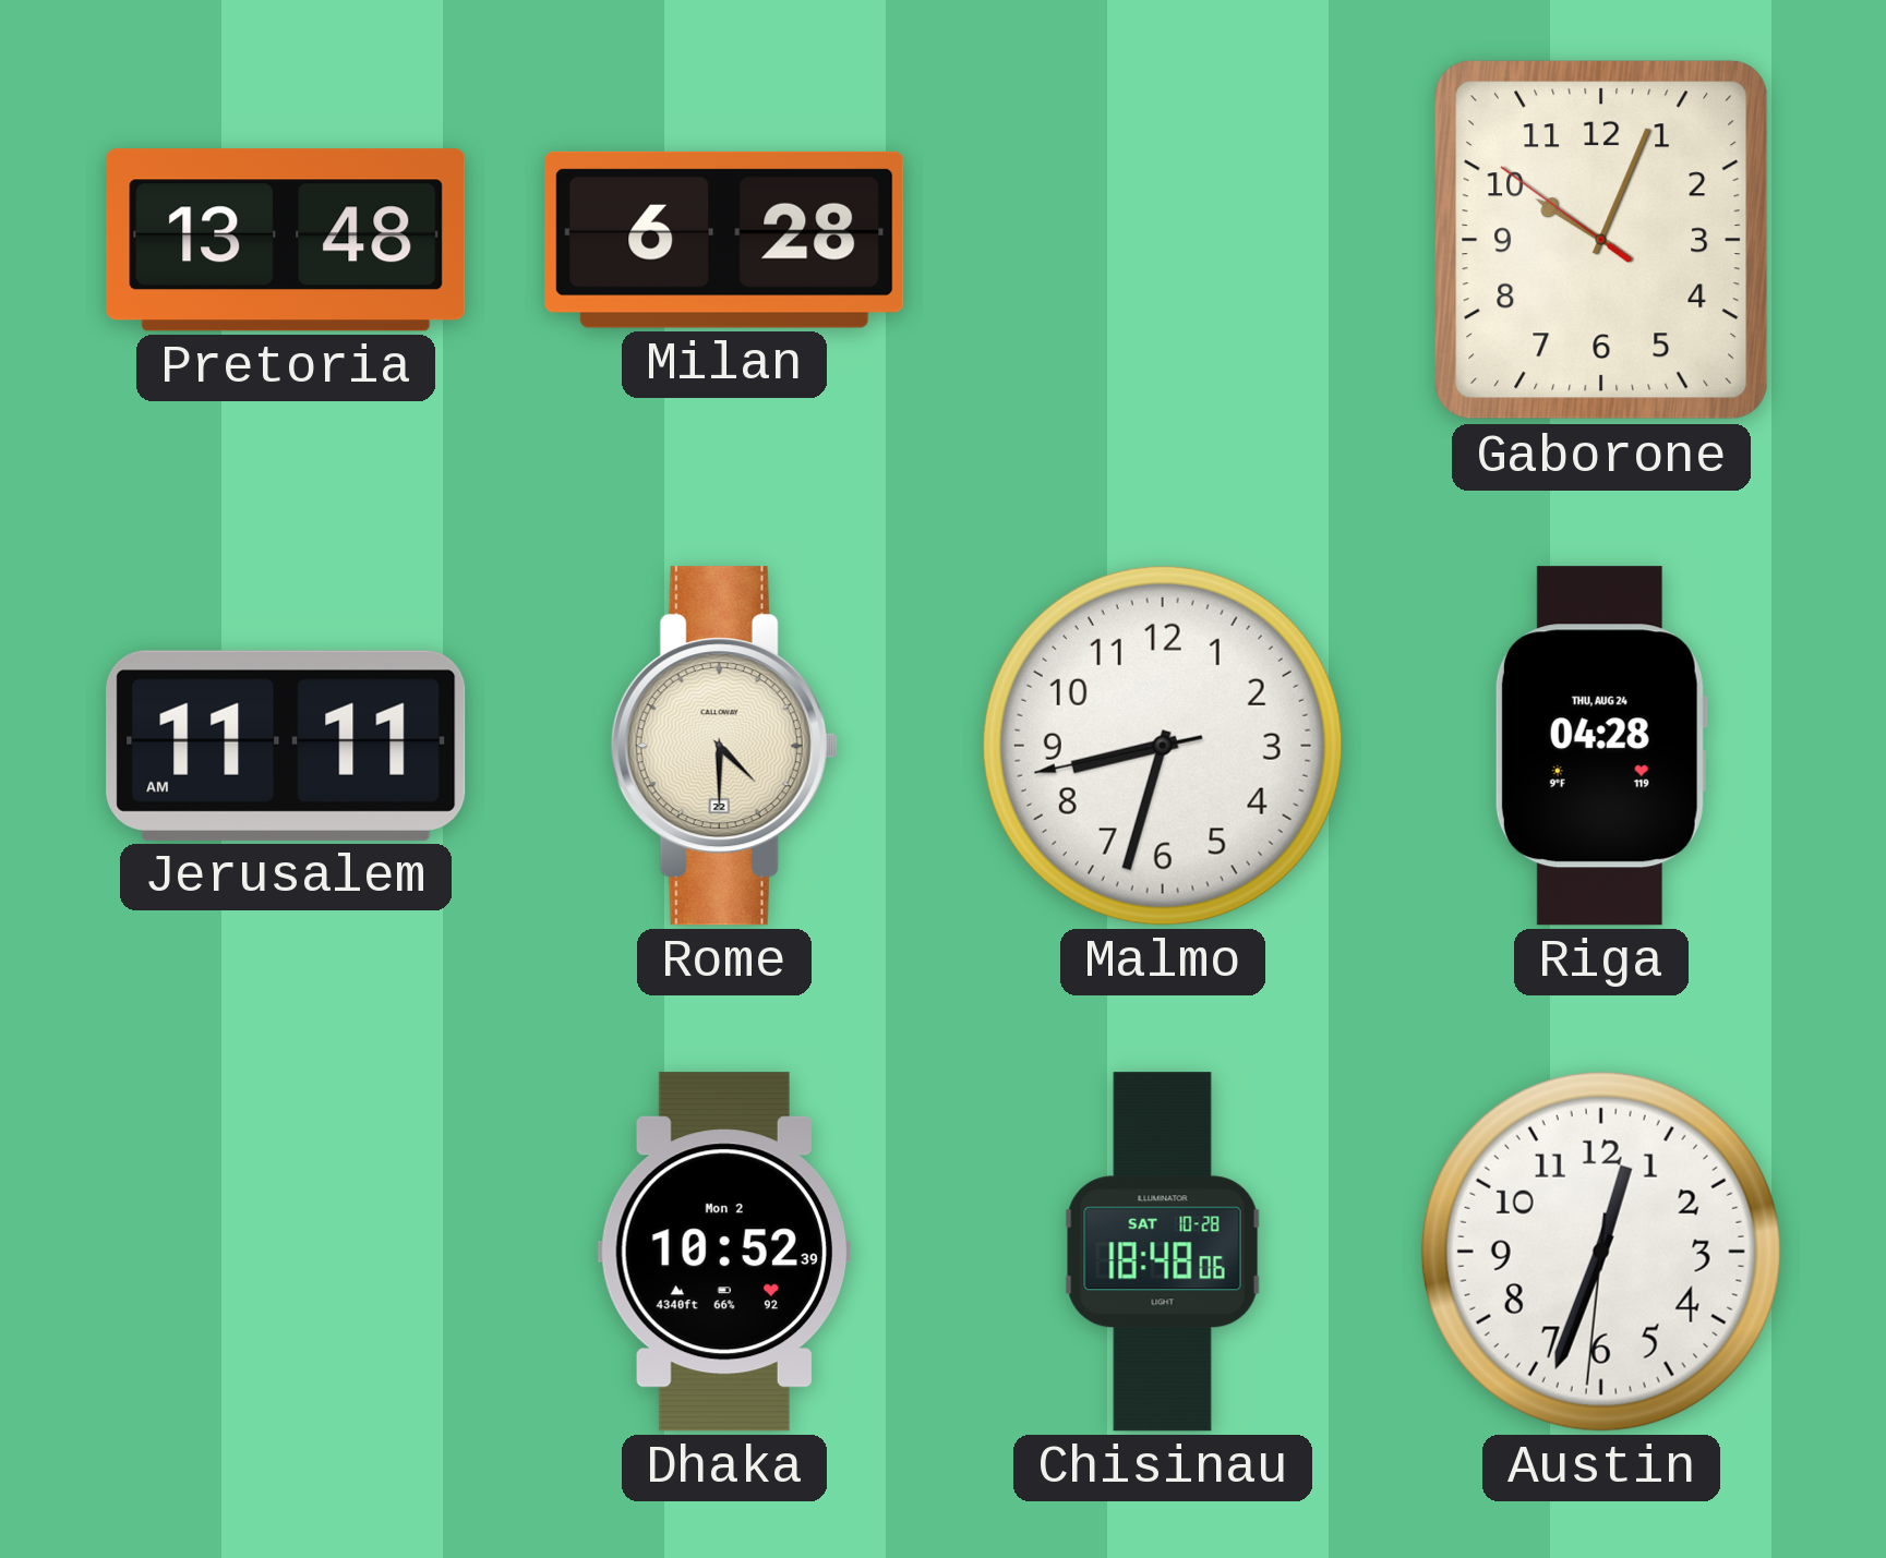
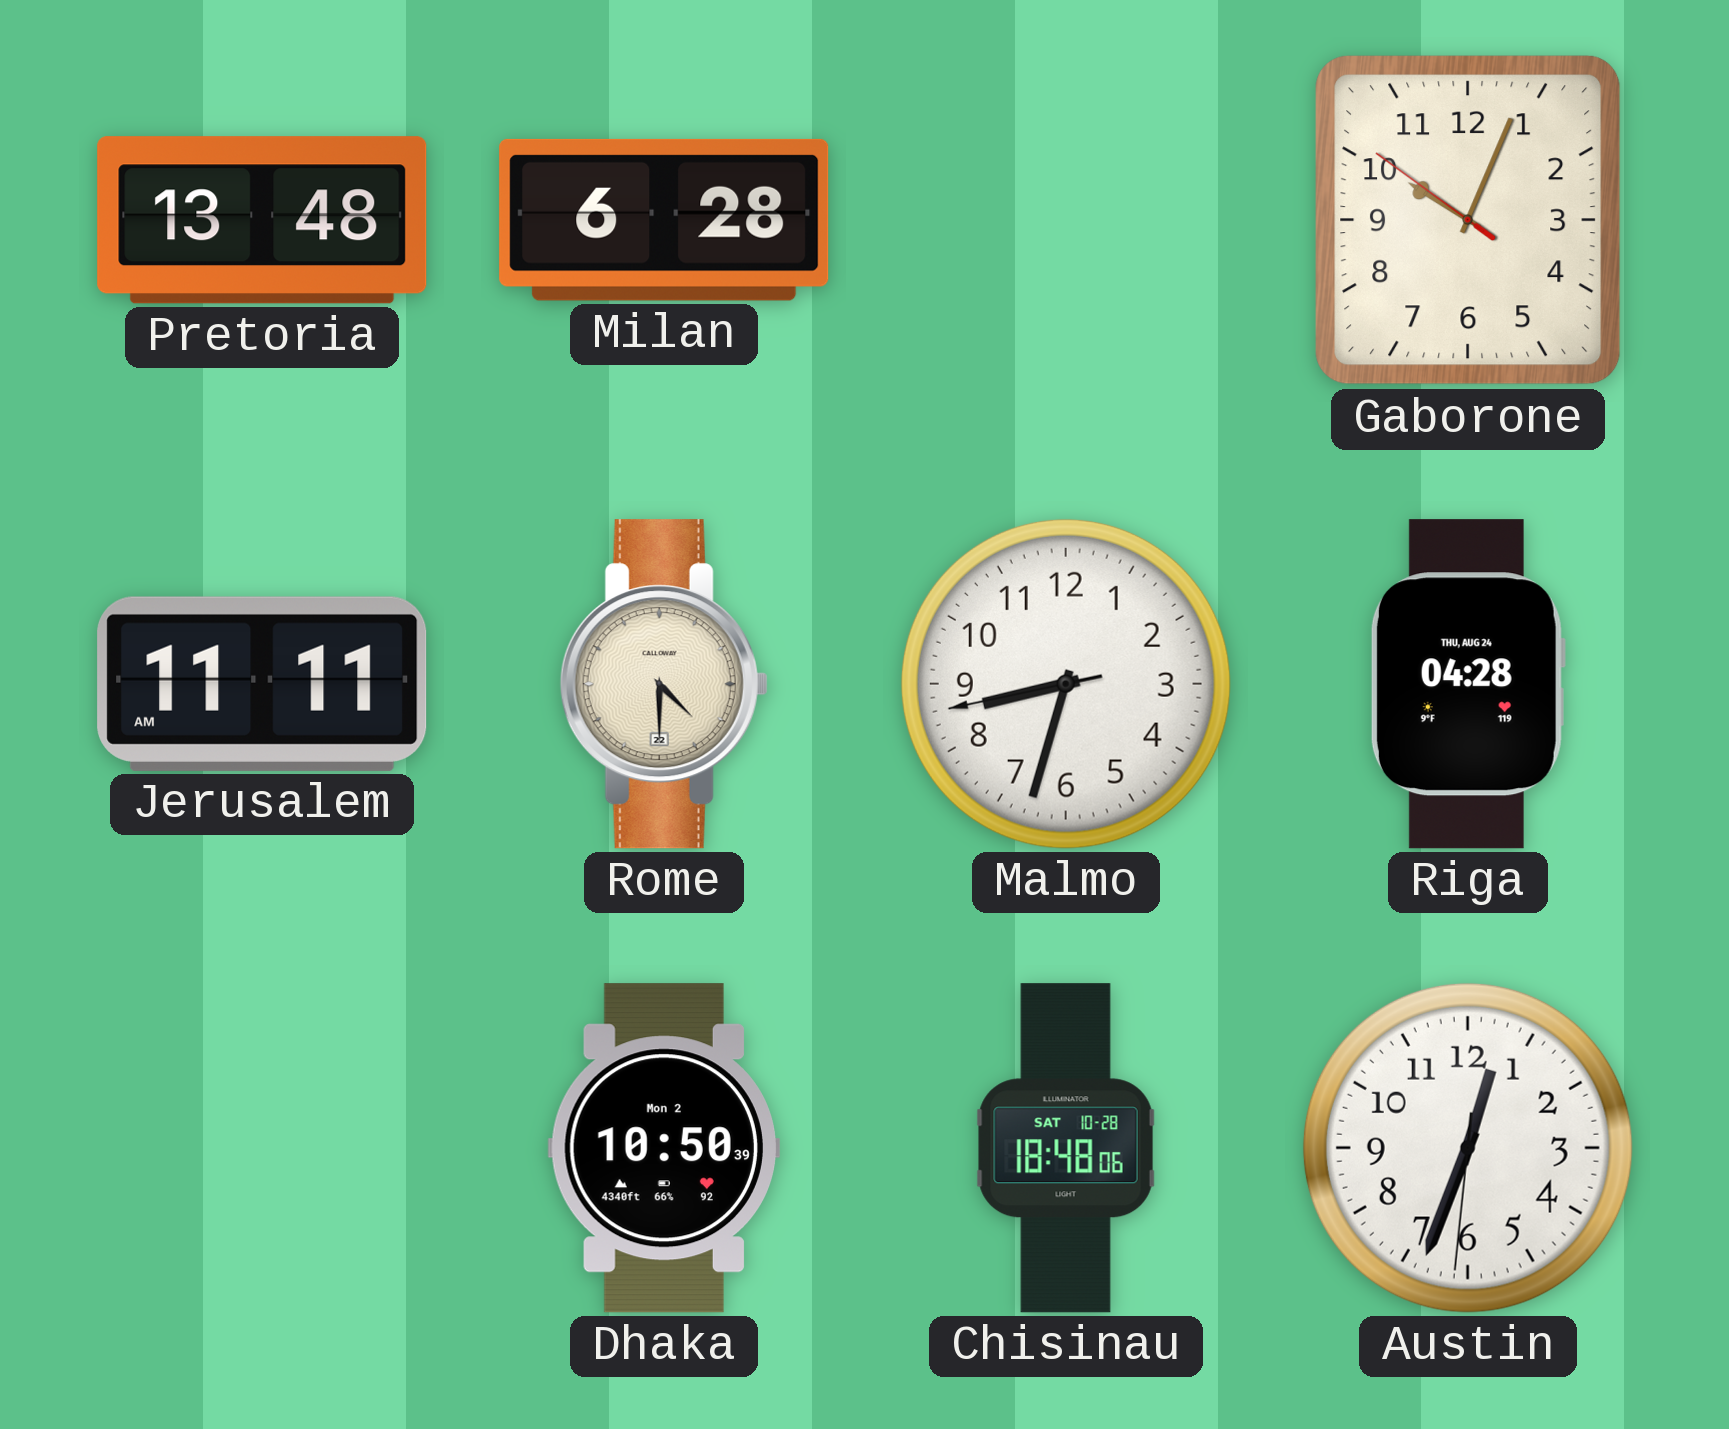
Dhaka: 10:52 -> 10:50 (664, 1148)
